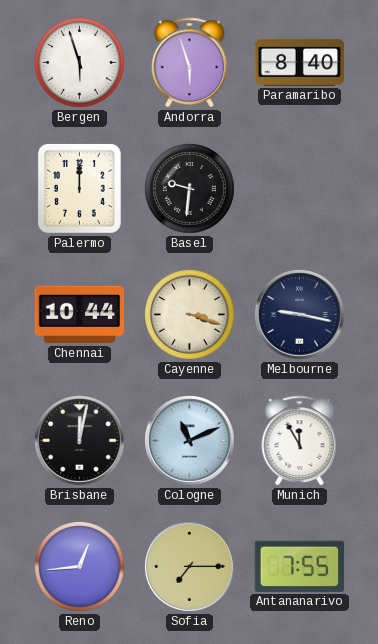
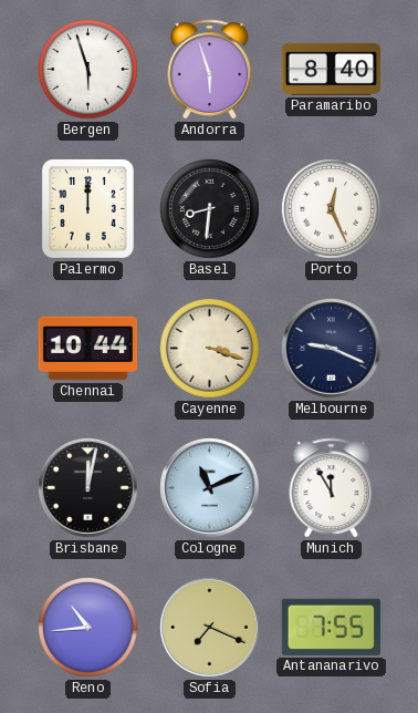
Basel: 9:31 -> 8:31 (210, 209)
Porto: none -> 12:26 (332, 209)
Melbourne: 9:17 -> 9:19 (332, 349)
Reno: 12:44 -> 10:44 (88, 628)
Sofia: 7:15 -> 7:19 (210, 628)
